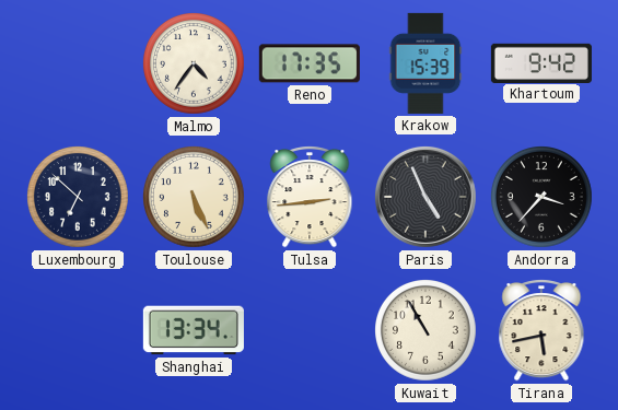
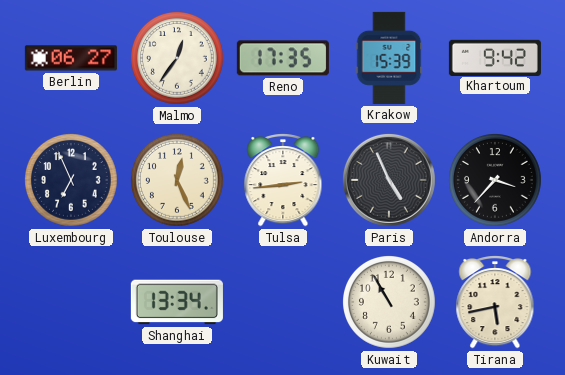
Berlin: none -> 06:27 (71, 58)
Malmo: 4:36 -> 12:36 (178, 59)
Luxembourg: 6:52 -> 6:56 (72, 181)
Toulouse: 5:26 -> 12:26 (178, 181)
